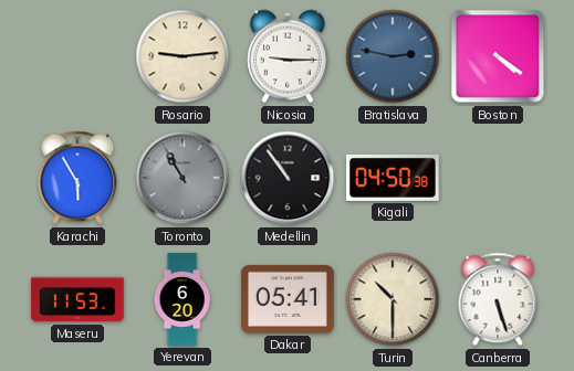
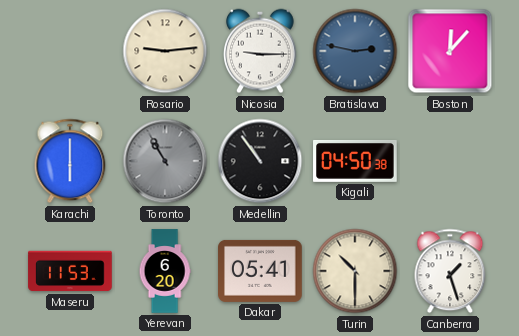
Boston: 4:21 -> 12:07 (450, 51)
Karachi: 5:55 -> 6:00 (70, 161)
Canberra: 5:27 -> 1:27 (450, 271)
